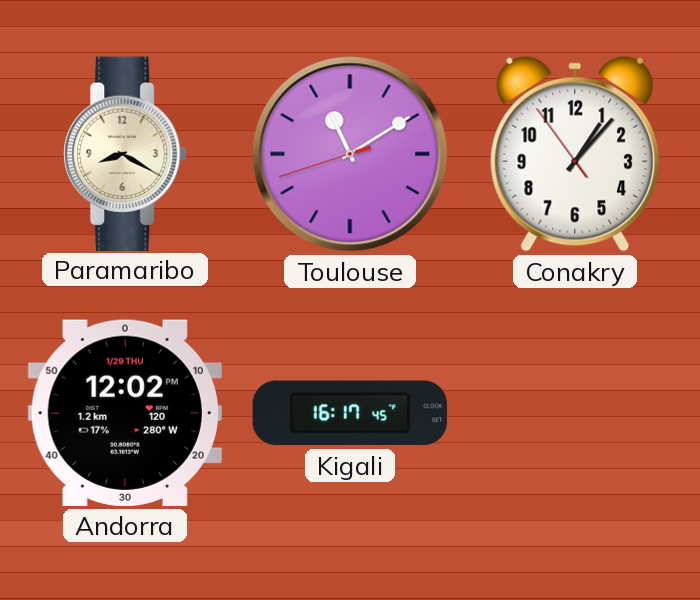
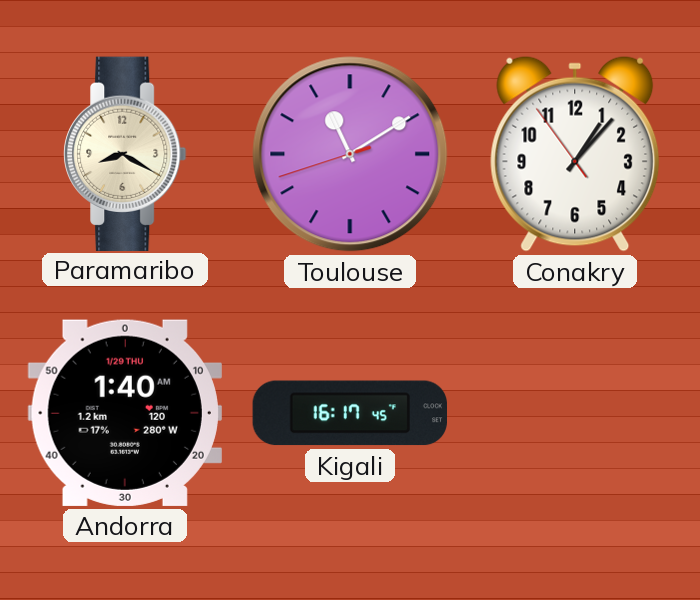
Andorra: 12:02 -> 1:40 (125, 413)
